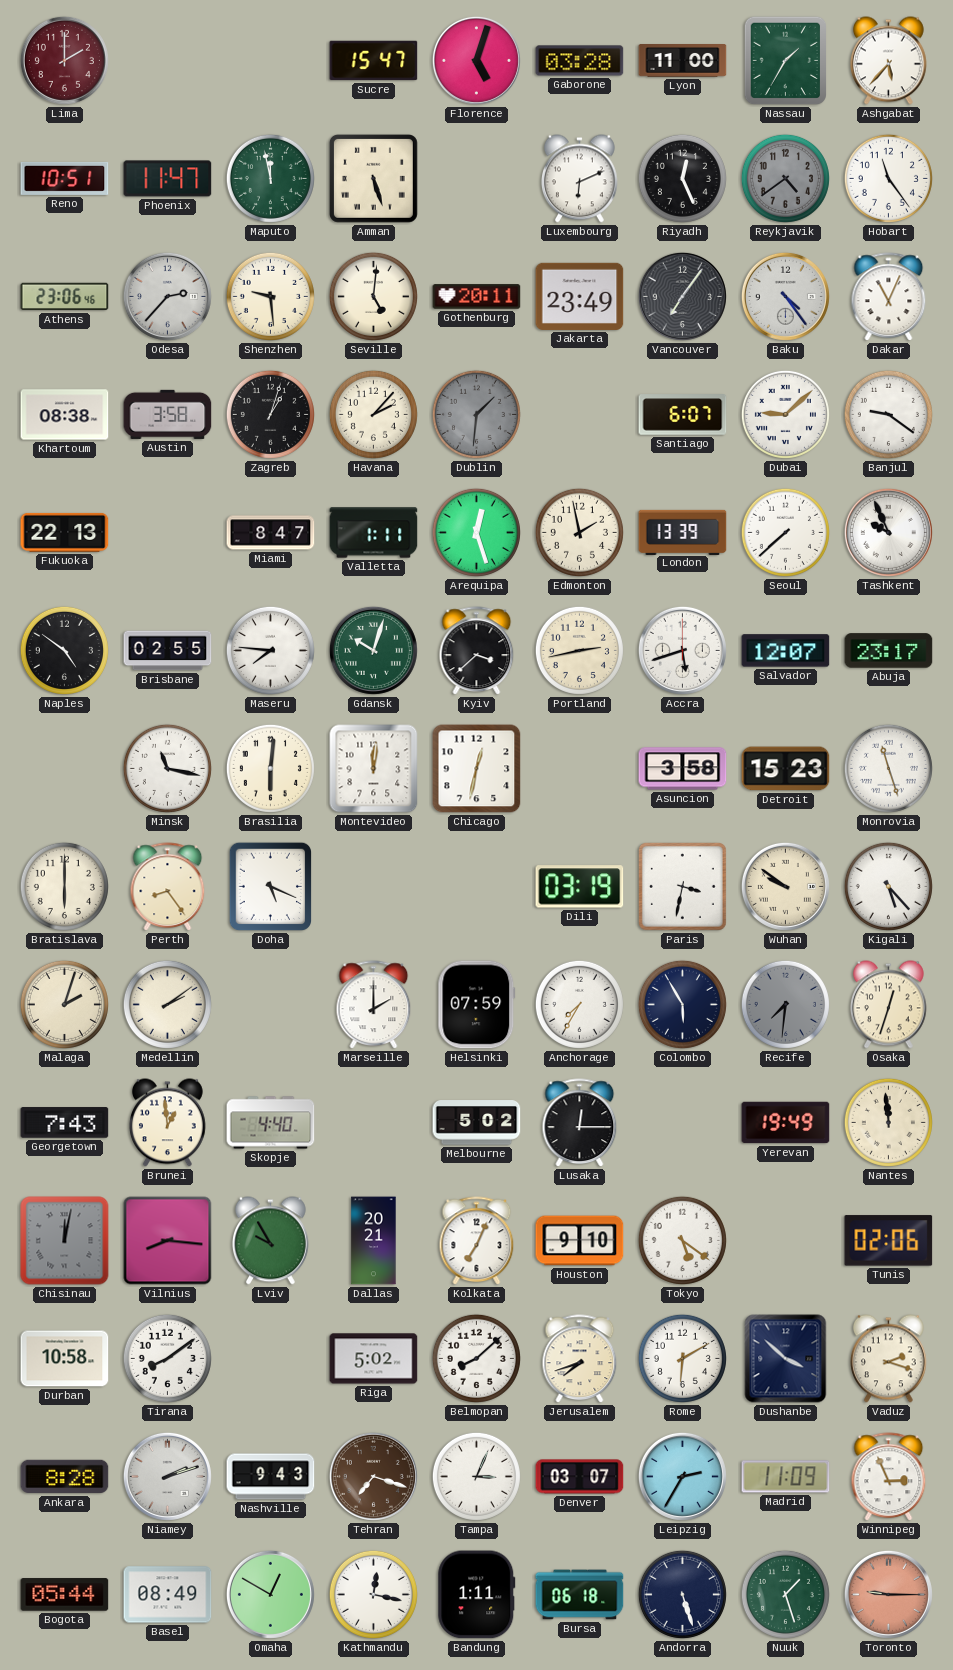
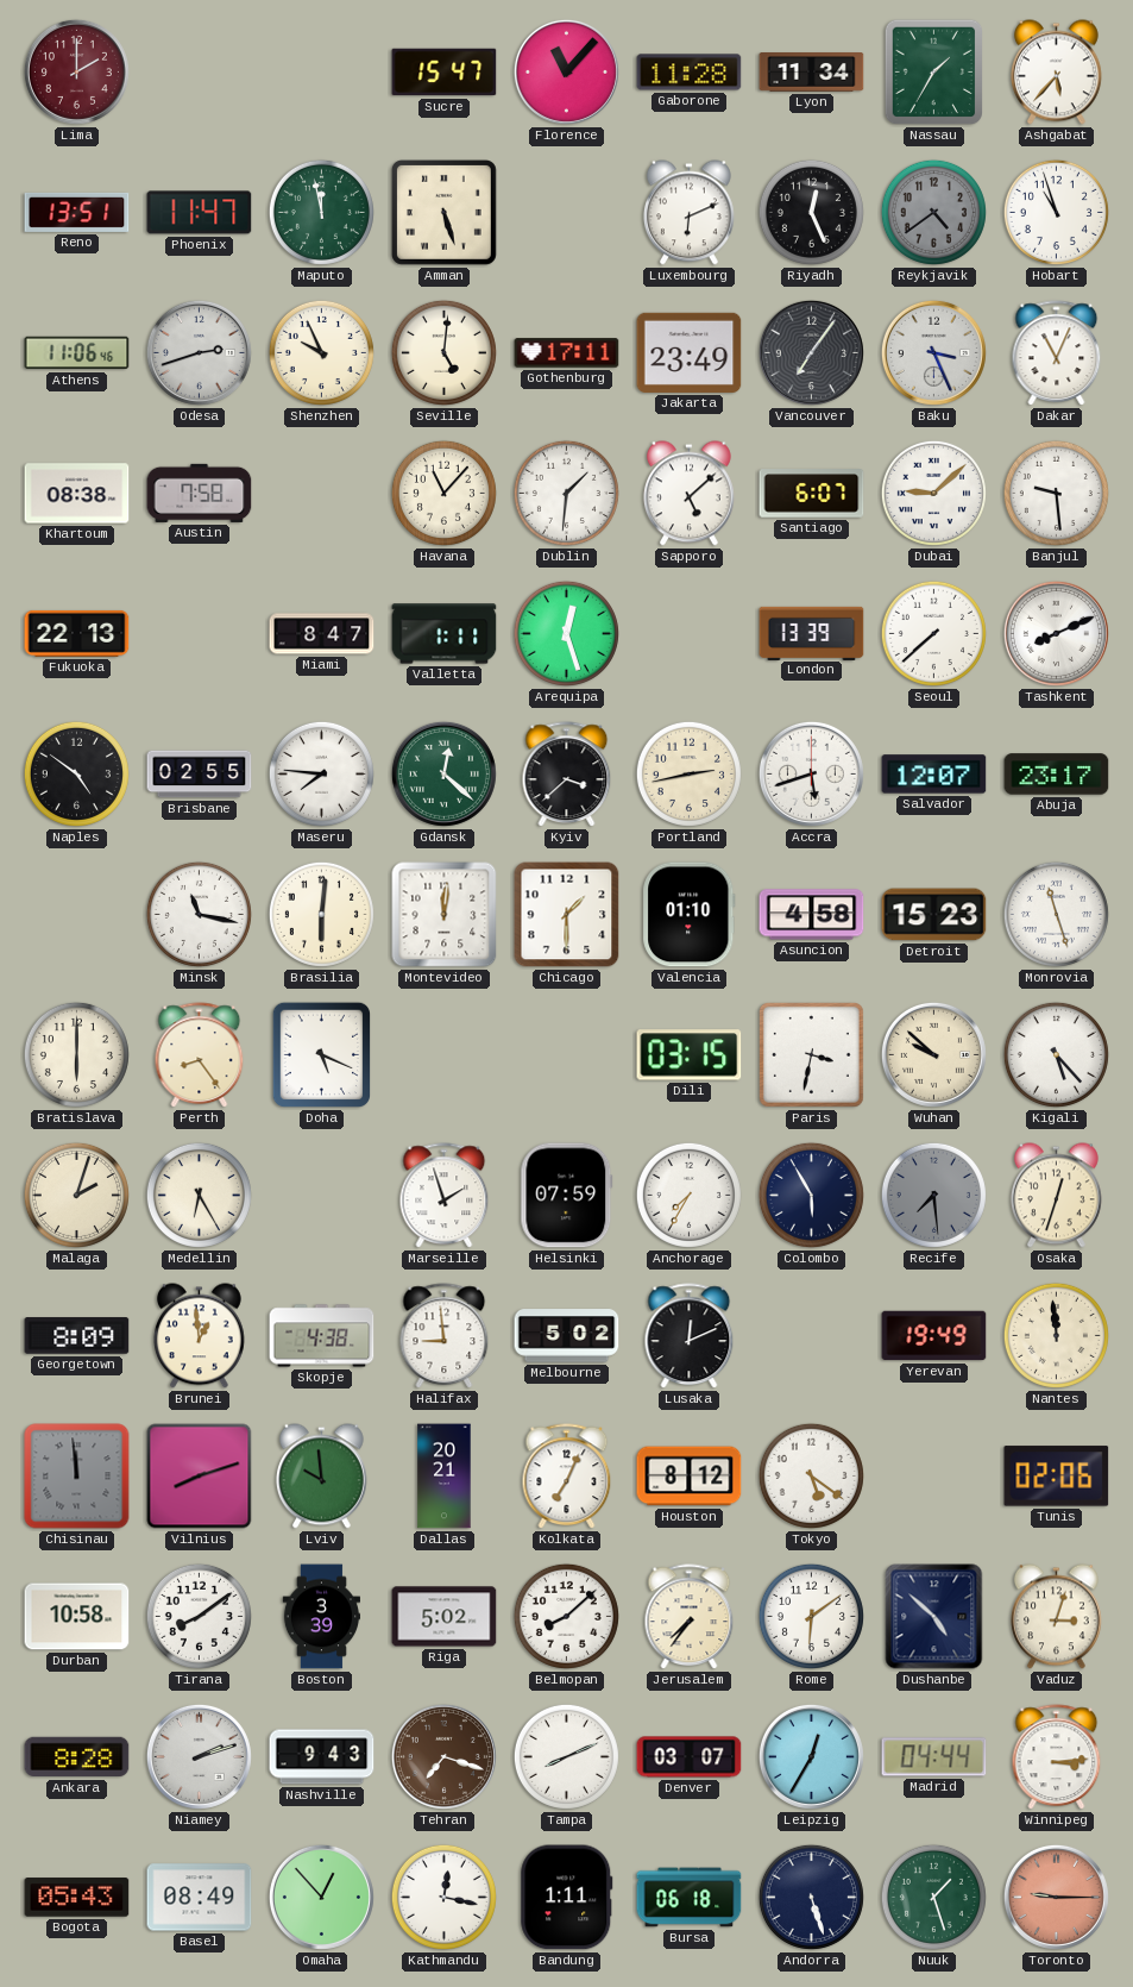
Florence: 5:03 -> 11:07 (566, 71)
Gaborone: 03:28 -> 11:28 (690, 73)
Lyon: 11:00 -> 11:34 (812, 73)
Reno: 10:51 -> 13:51 (77, 212)
Hobart: 11:24 -> 10:57 (1056, 212)
Athens: 23:06 -> 11:06 (77, 353)
Odesa: 2:37 -> 2:42 (199, 352)
Shenzhen: 9:29 -> 9:56 (321, 352)
Gothenburg: 20:11 -> 17:11 (567, 353)
Baku: 4:24 -> 3:26 (933, 352)
Austin: 3:58 -> 7:58 (200, 493)
Zagreb: 1:03 -> none (270, 414)
Havana: 2:07 -> 11:07 (443, 493)
Dublin dial: grey -> white (566, 493)
Sapporo: none -> 5:08 (690, 494)
Banjul: 9:21 -> 9:29 (1056, 493)
Edmonton: 1:58 -> none (579, 532)
Tashkent: 9:56 -> 8:11 (1056, 633)
Gdansk: 10:03 -> 12:22 (443, 773)
Chicago: 12:32 -> 1:30 (567, 915)
Valencia: none -> 01:10 (690, 915)
Asuncion: 3:58 -> 4:58 (812, 915)
Dili: 03:19 -> 03:15 (690, 1055)
Wuhan: 9:51 -> 9:52 (933, 1054)
Medellin: 2:09 -> 6:25 (199, 1195)
Marseille: 2:00 -> 1:57 (445, 1196)
Recife: 7:31 -> 7:29 (933, 1195)
Georgetown: 7:43 -> 8:09 (77, 1336)
Skopje: 4:40 -> 4:38 (322, 1336)
Halifax: none -> 8:59 (445, 1336)
Lusaka: 12:15 -> 12:11 (690, 1336)
Chisinau: 12:02 -> 11:59 (77, 1477)
Vilnius: 8:16 -> 8:12 (200, 1477)
Lviv: 9:55 -> 9:59 (322, 1477)
Houston: 9:10 -> 8:12 (690, 1477)
Boston: none -> 3:39 (321, 1617)
Jerusalem: 7:42 -> 7:36 (690, 1617)
Rome: 6:10 -> 6:09 (811, 1616)
Dushanbe: 3:52 -> 4:52 (934, 1617)
Vaduz: 2:18 -> 3:03 (1057, 1617)
Tampa: 3:04 -> 8:11 (566, 1756)
Leipzig: 2:35 -> 12:35 (811, 1756)
Madrid: 11:09 -> 04:44 (934, 1757)
Winnipeg: 2:56 -> 3:14 (1057, 1757)
Bogota: 05:44 -> 05:43 (77, 1898)
Omaha: 12:50 -> 12:53 (321, 1897)
